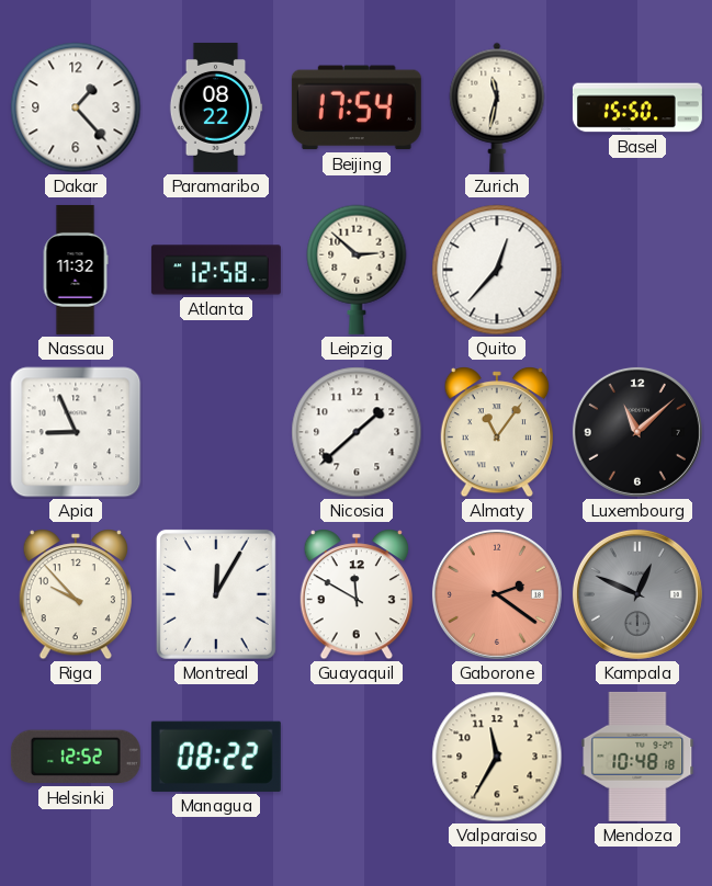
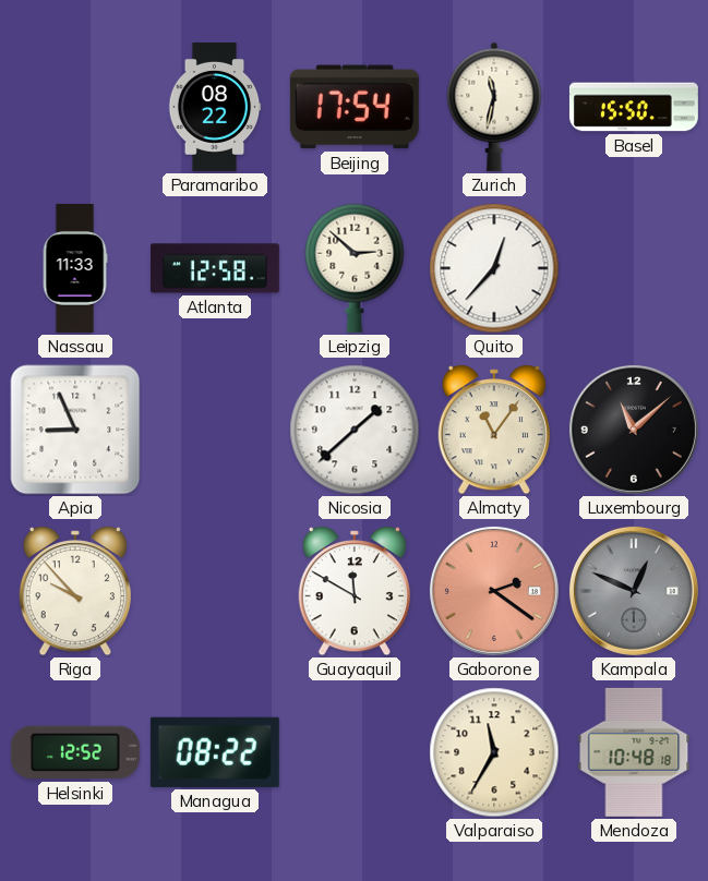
Dakar: 1:23 -> none (76, 107)
Nassau: 11:32 -> 11:33 (75, 268)
Montreal: 12:05 -> none (216, 594)
